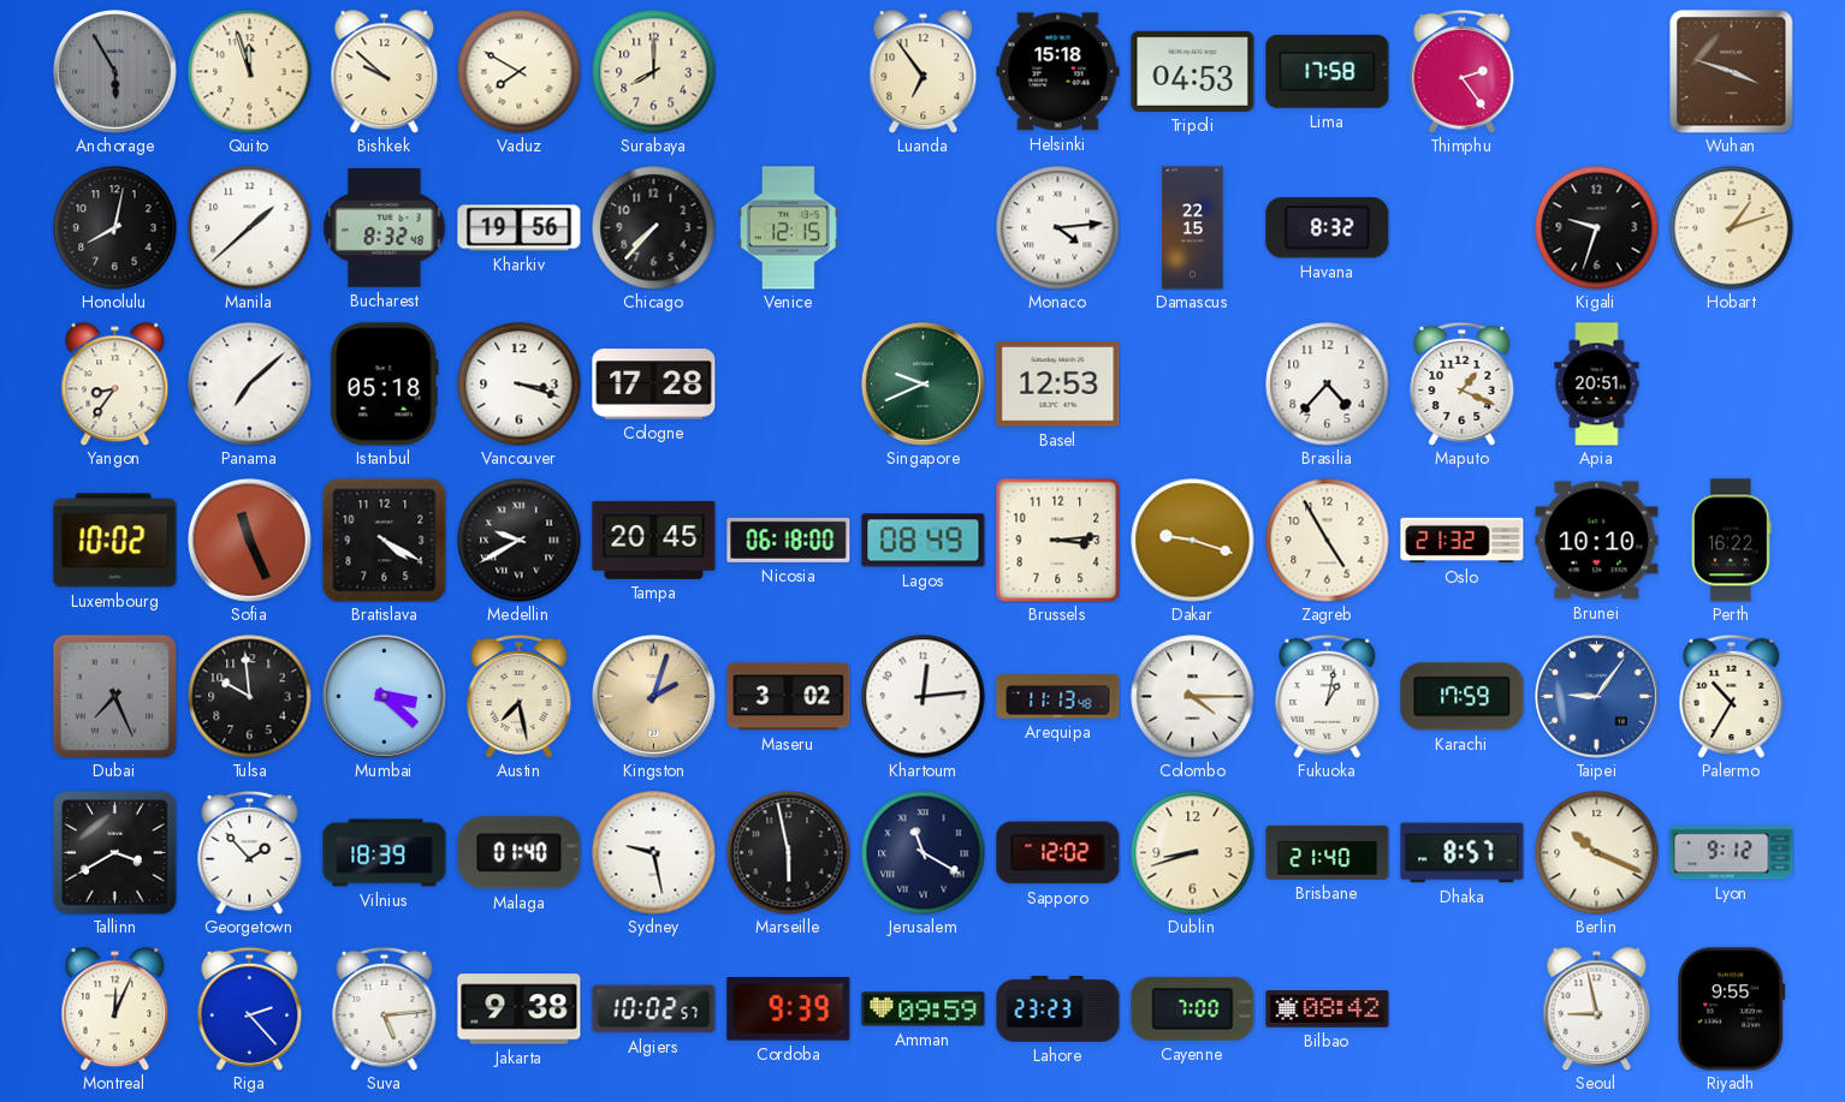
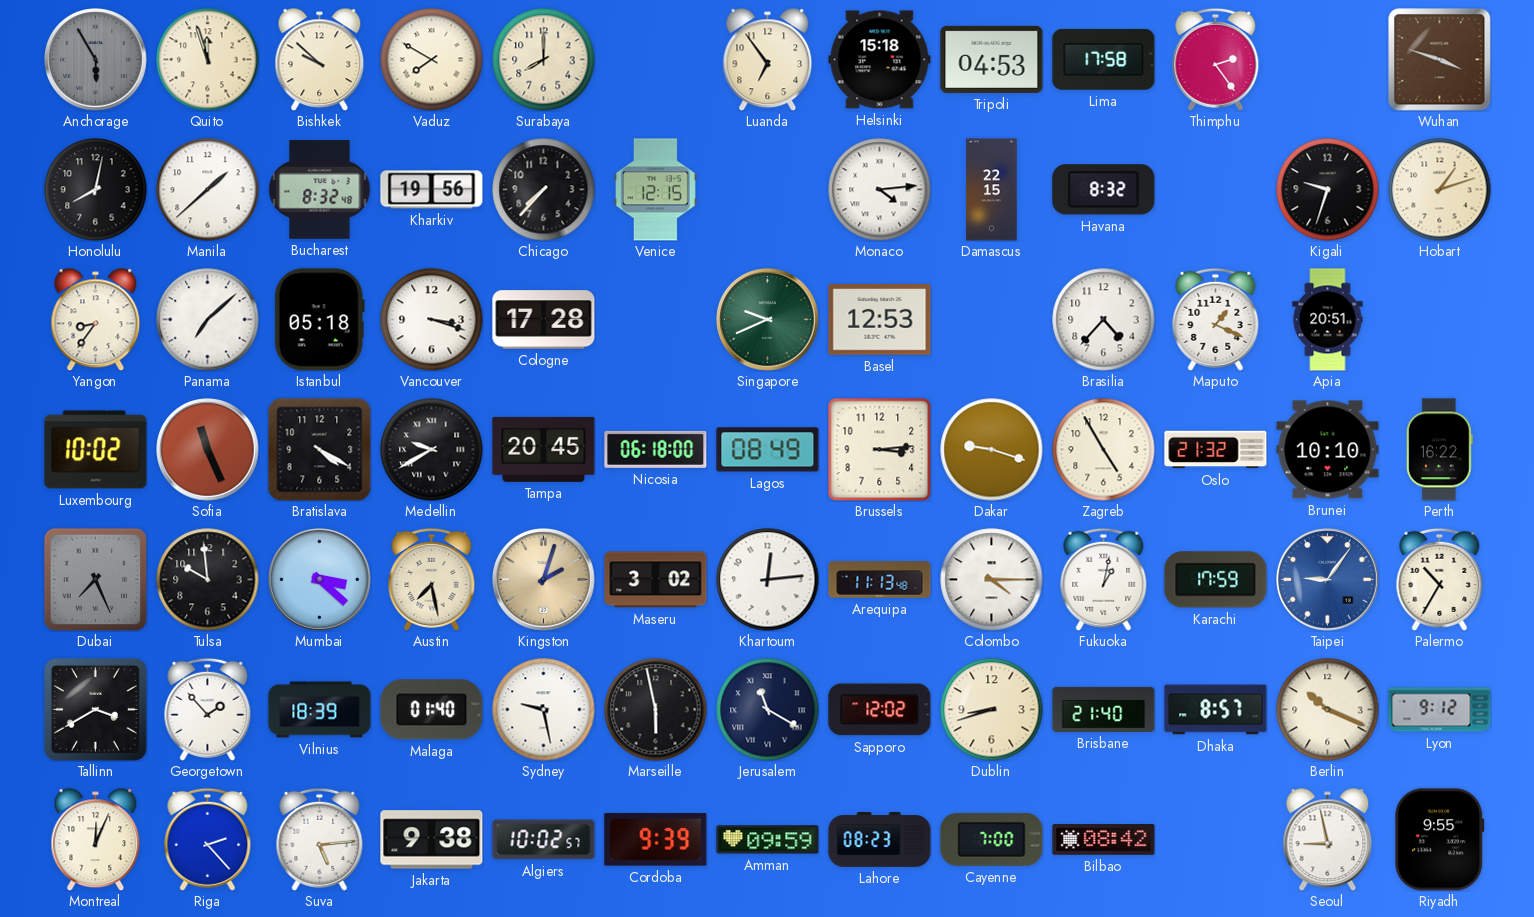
Lahore: 23:23 -> 08:23 (880, 840)
